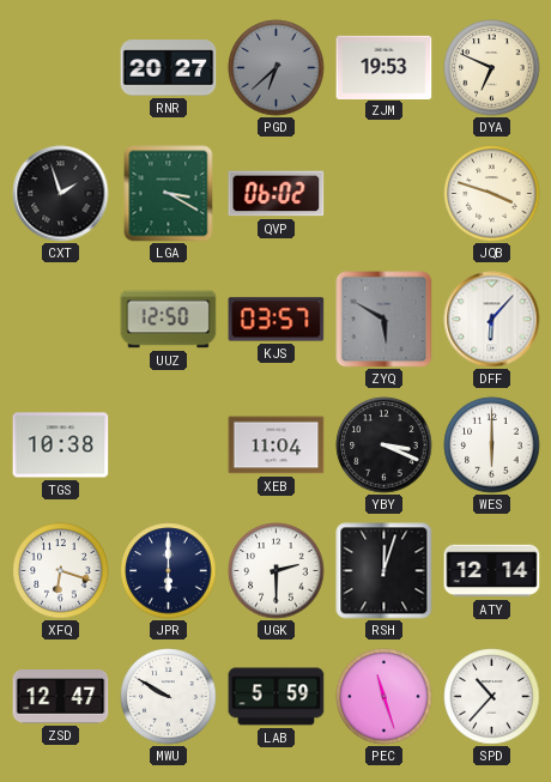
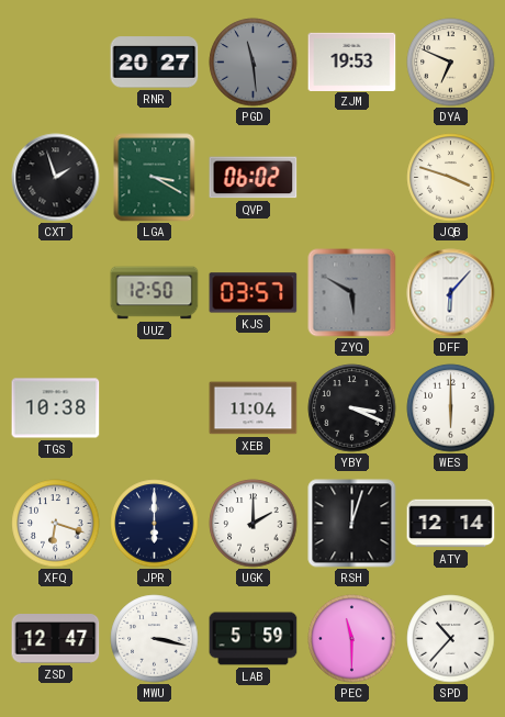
PGD: 6:38 -> 11:29 (254, 63)
UGK: 2:30 -> 2:00 (254, 524)
MWU: 9:50 -> 3:17 (155, 639)
PEC: 11:27 -> 11:30 (352, 639)
